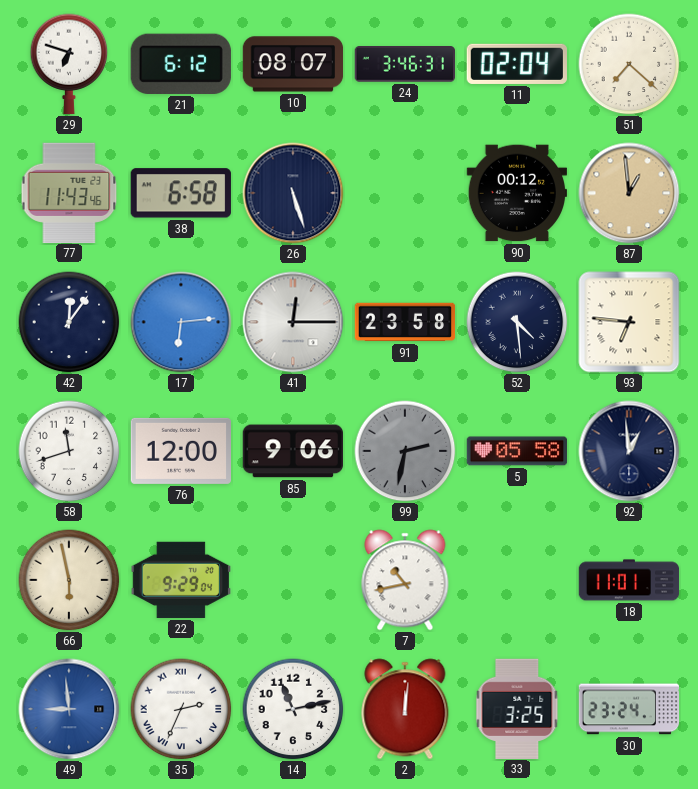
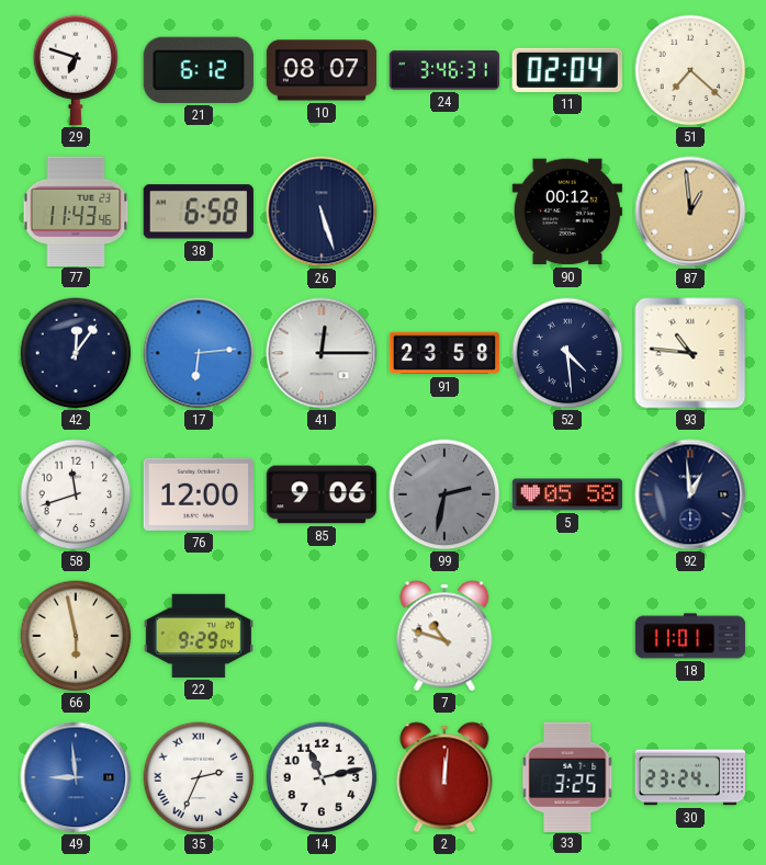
93: 6:46 -> 10:46 (690, 353)
7: 10:43 -> 10:48 (444, 636)
